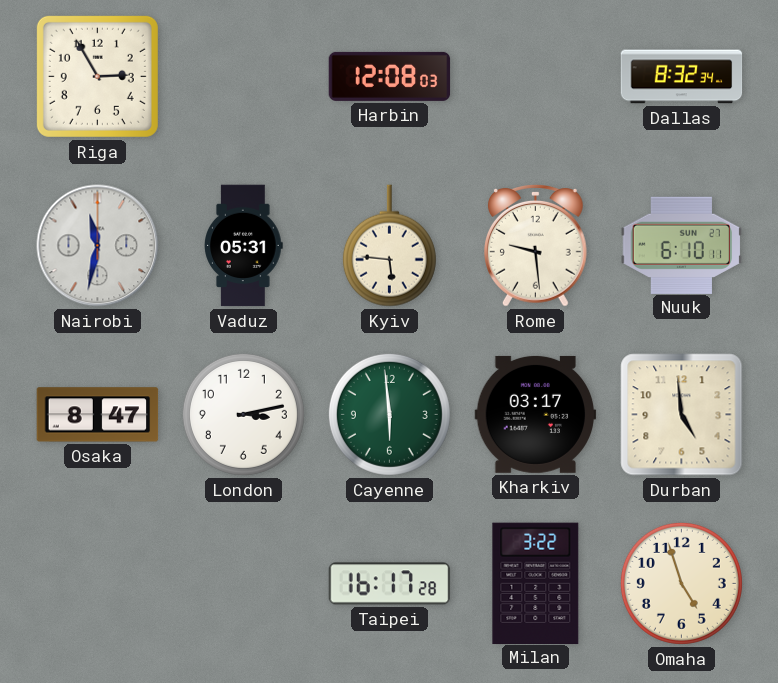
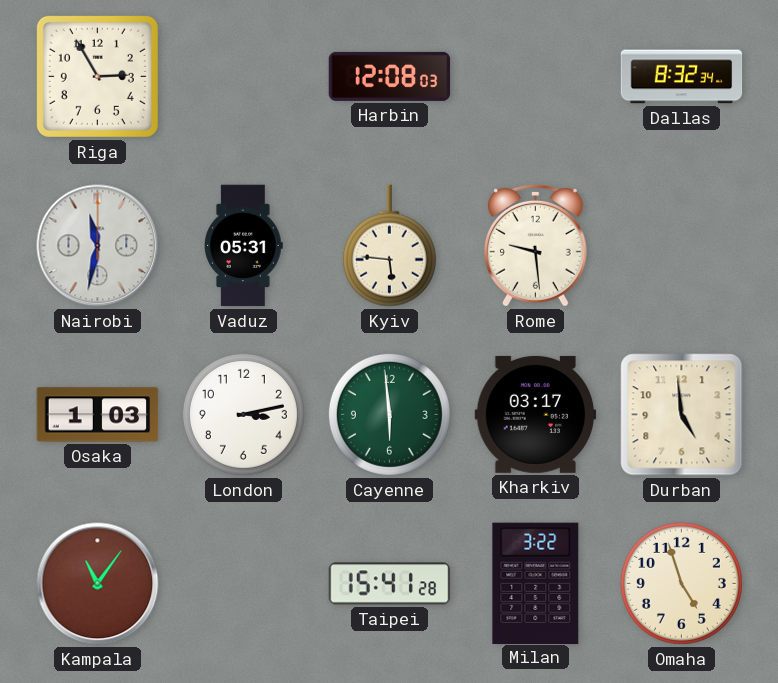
Nuuk: 6:10 -> none (682, 245)
Osaka: 8:47 -> 1:03 (98, 415)
Kampala: none -> 11:06 (98, 584)
Taipei: 16:17 -> 15:41 (390, 584)
